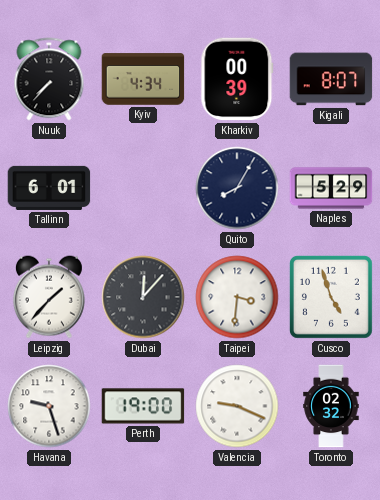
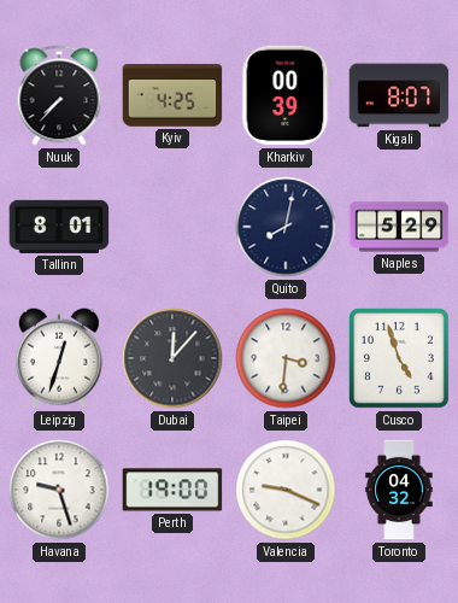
Kyiv: 4:34 -> 4:25 (172, 95)
Tallinn: 6:01 -> 8:01 (59, 227)
Quito: 8:05 -> 8:02 (286, 227)
Leipzig: 1:37 -> 12:33 (59, 358)
Toronto: 02:32 -> 04:32 (399, 490)
